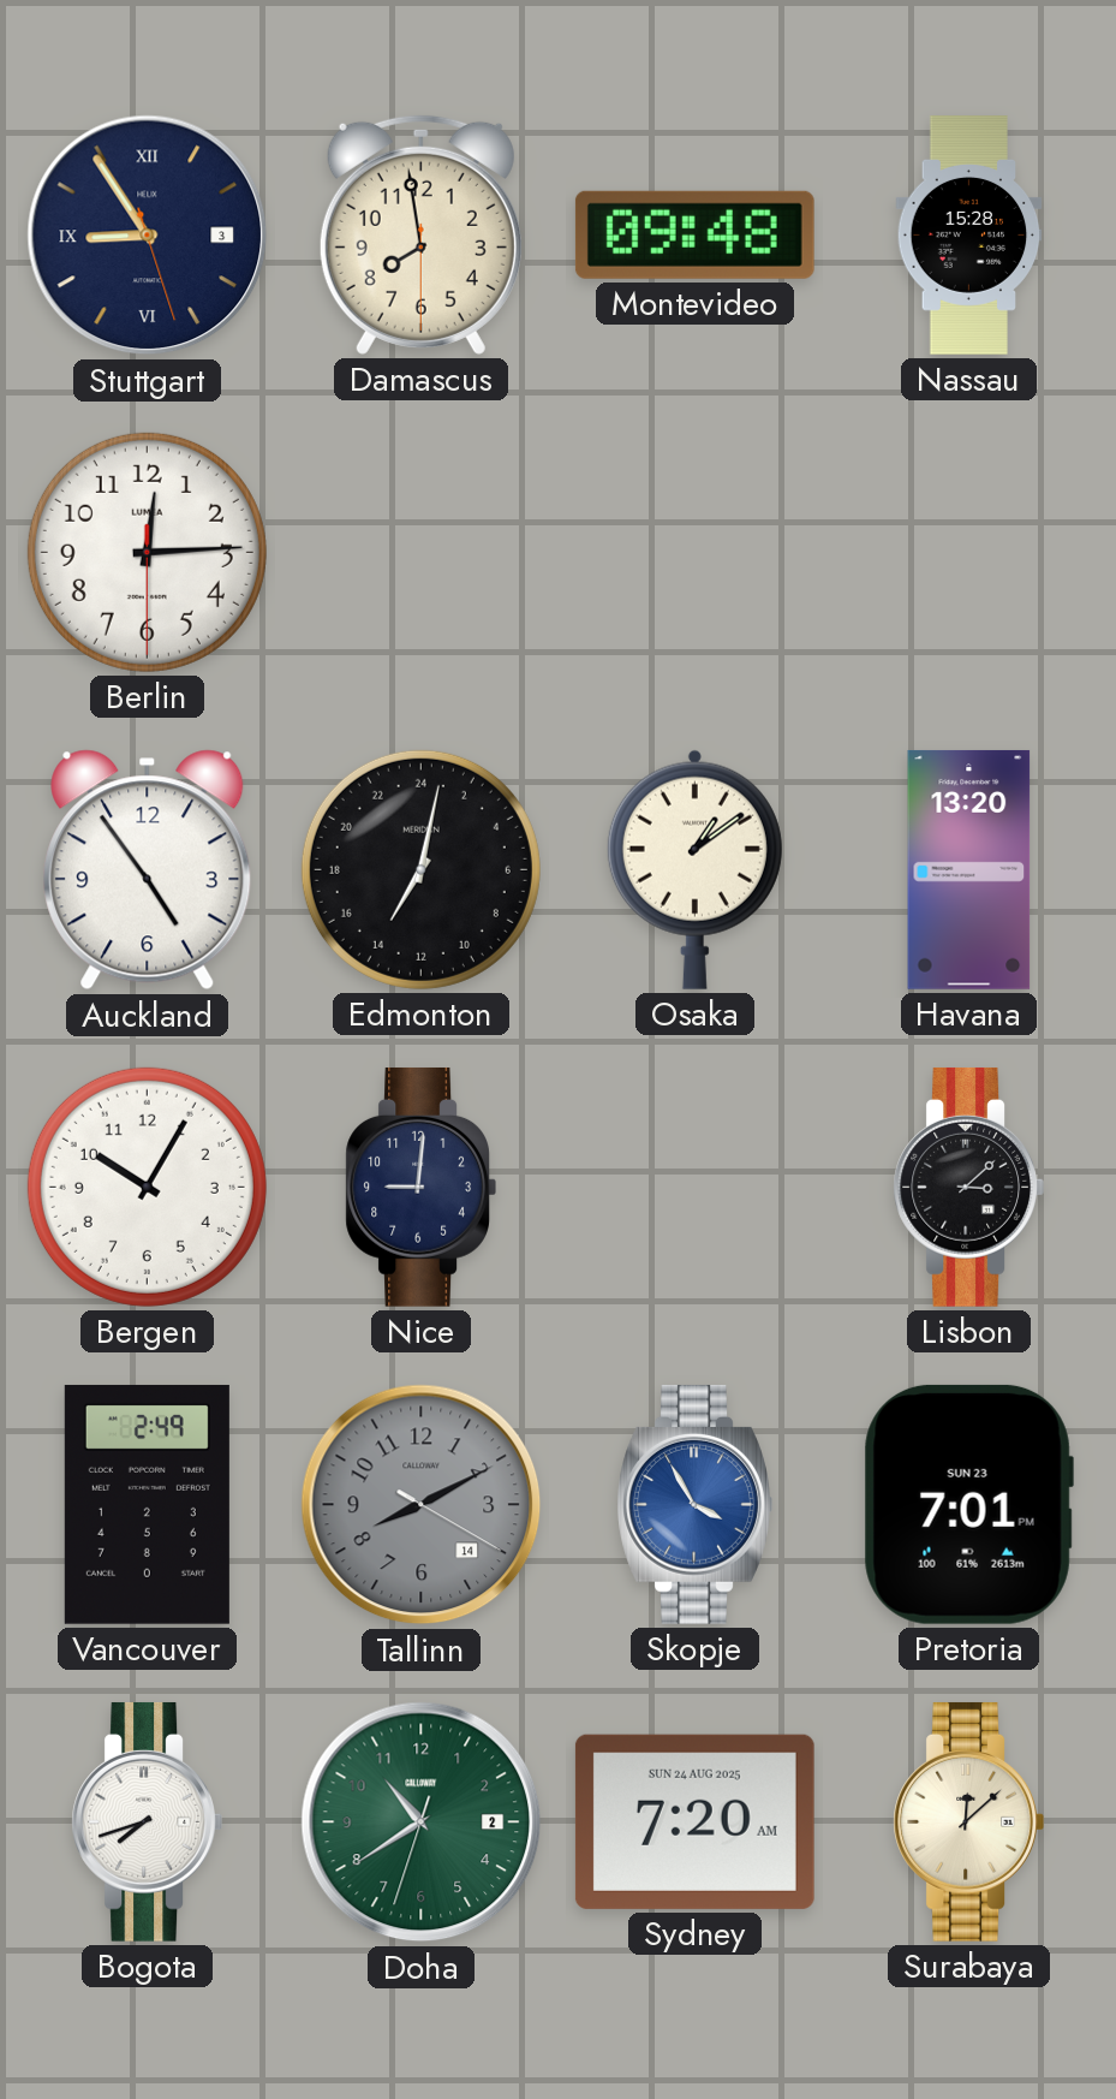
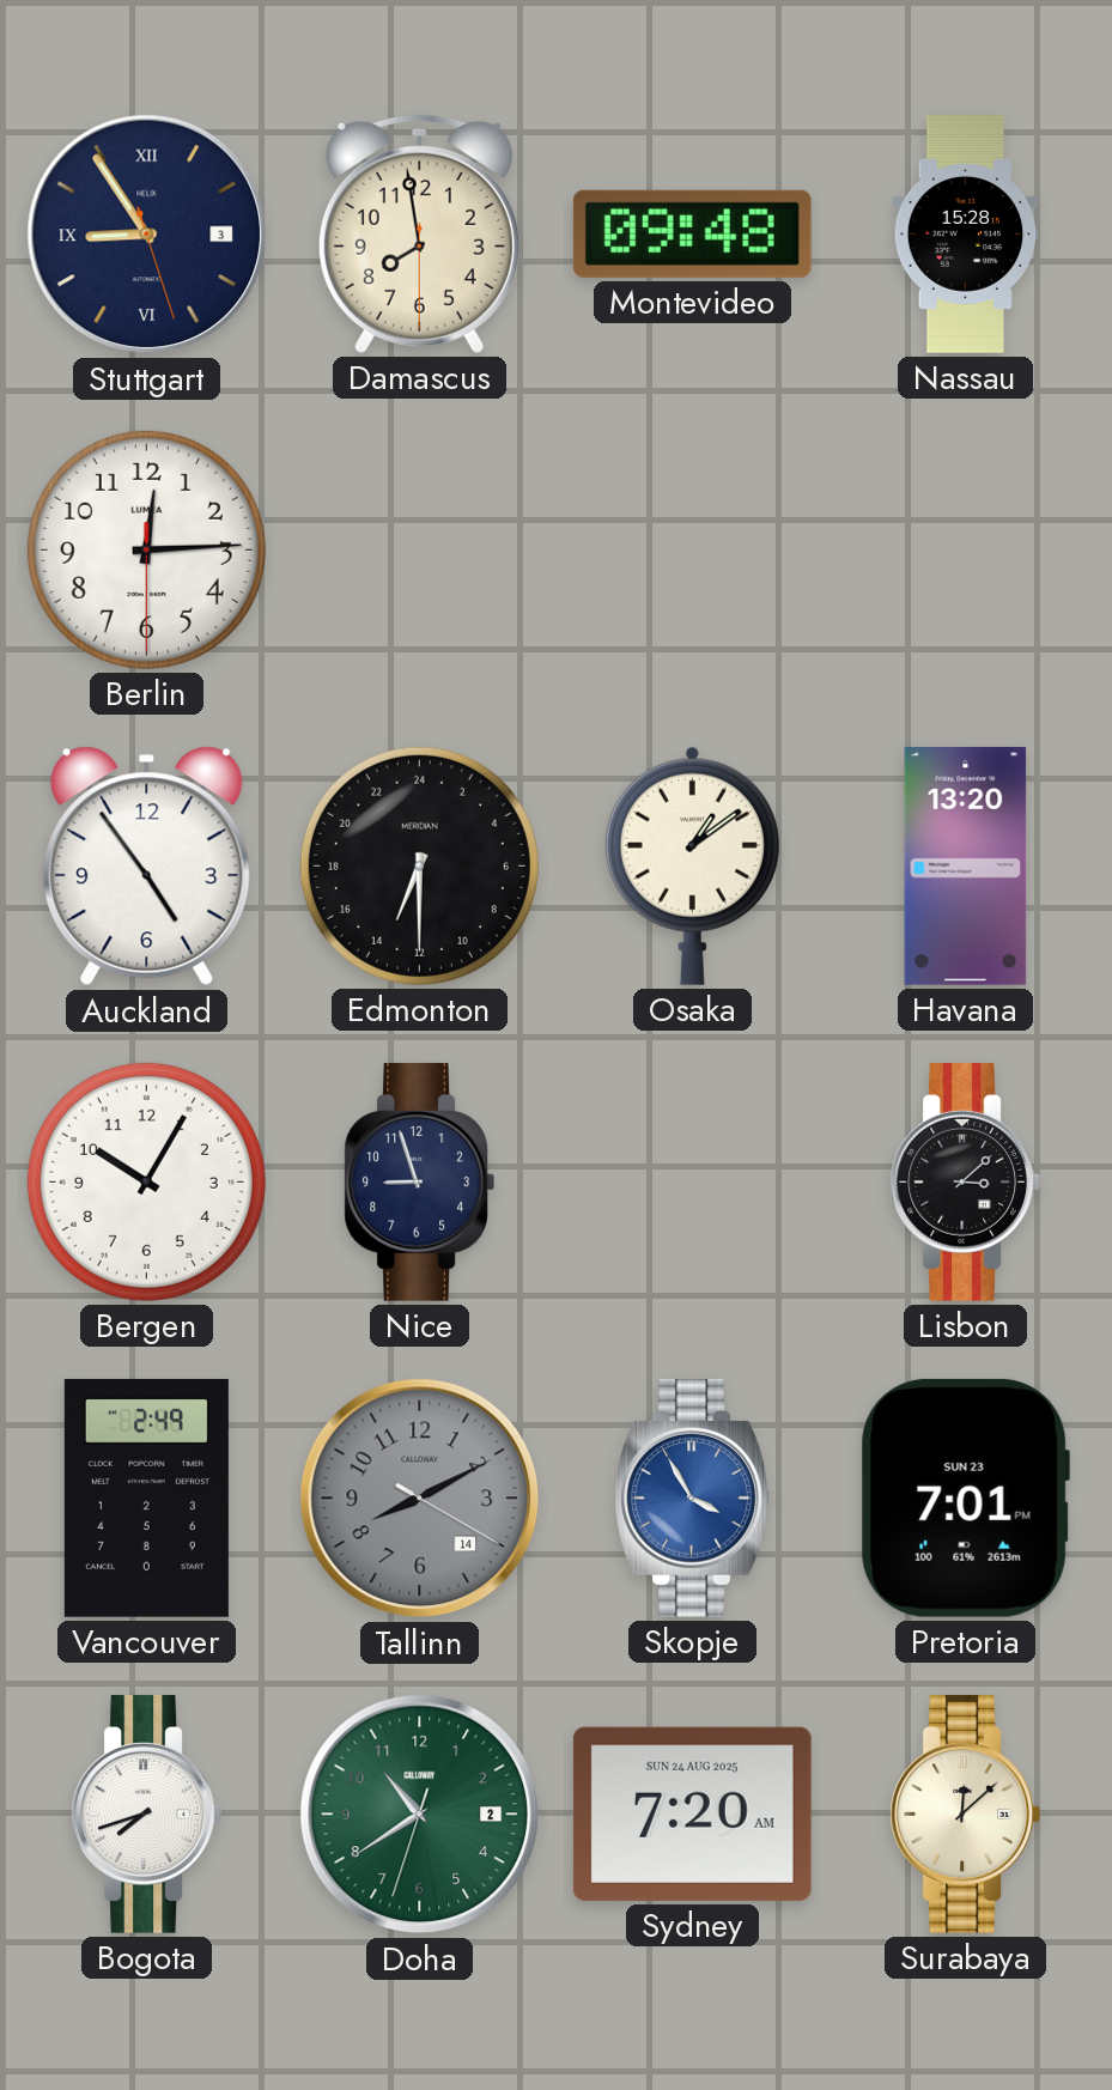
Edmonton: 14:02 -> 13:30 (419, 865)
Nice: 9:01 -> 8:57 (419, 1181)
